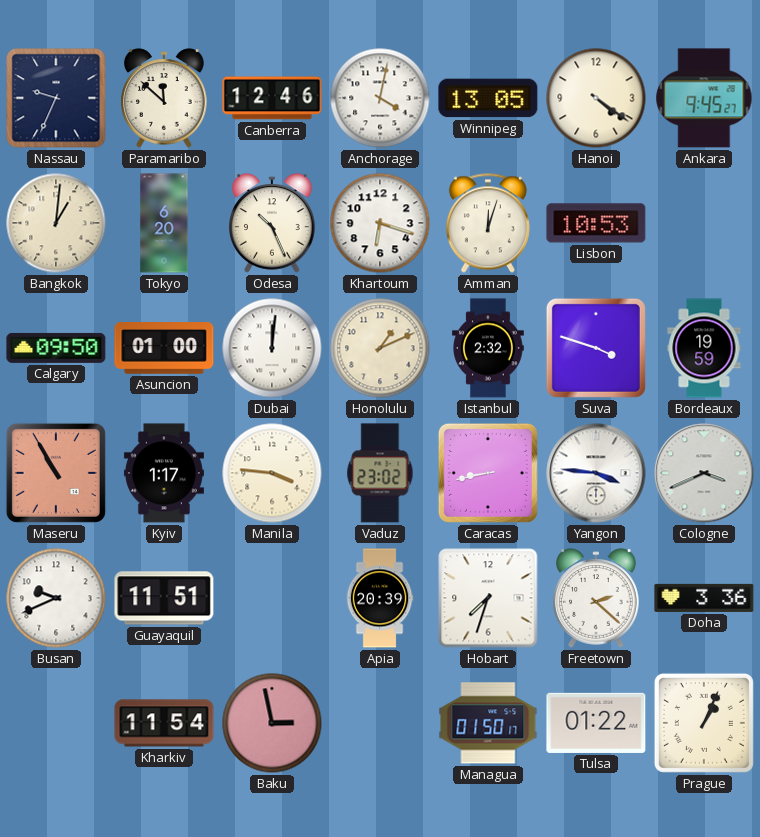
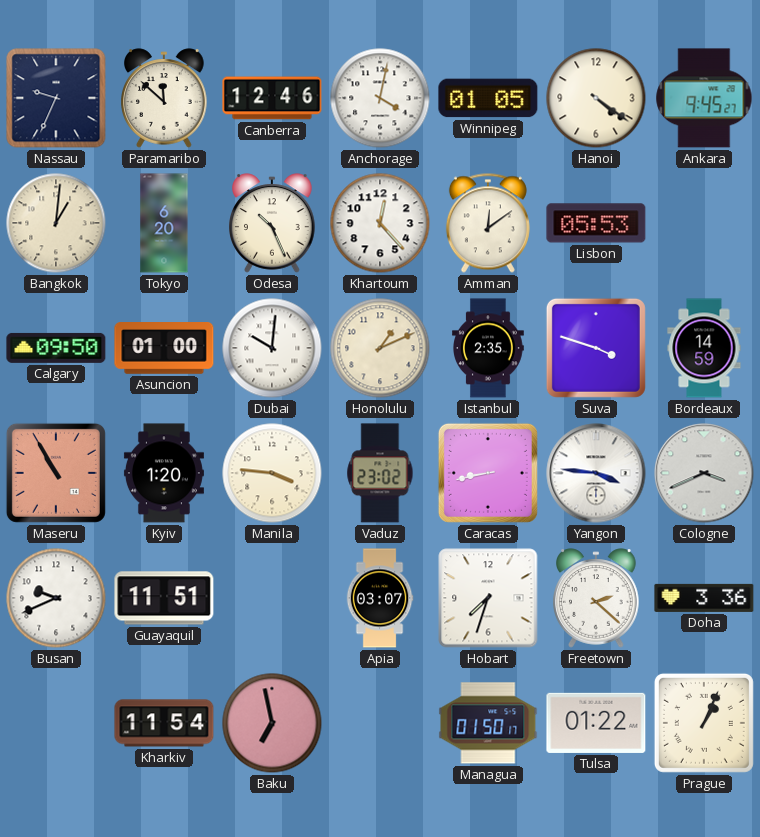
Winnipeg: 13:05 -> 01:05 (488, 98)
Khartoum: 6:18 -> 12:23 (380, 223)
Amman: 12:03 -> 12:09 (488, 223)
Lisbon: 10:53 -> 05:53 (596, 223)
Dubai: 12:01 -> 10:01 (272, 348)
Istanbul: 2:32 -> 2:35 (489, 348)
Bordeaux: 19:59 -> 14:59 (704, 348)
Kyiv: 1:17 -> 1:20 (164, 473)
Apia: 20:39 -> 03:07 (380, 598)
Baku: 2:58 -> 6:58 (272, 723)
